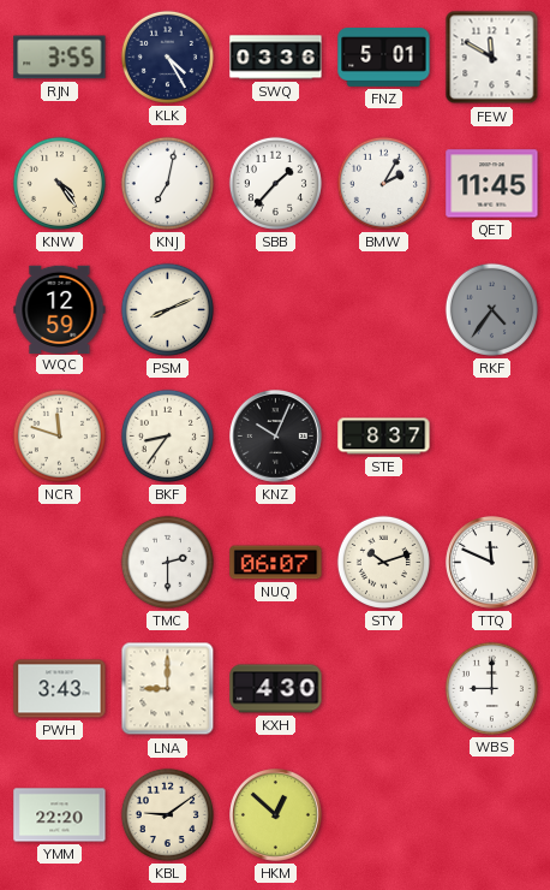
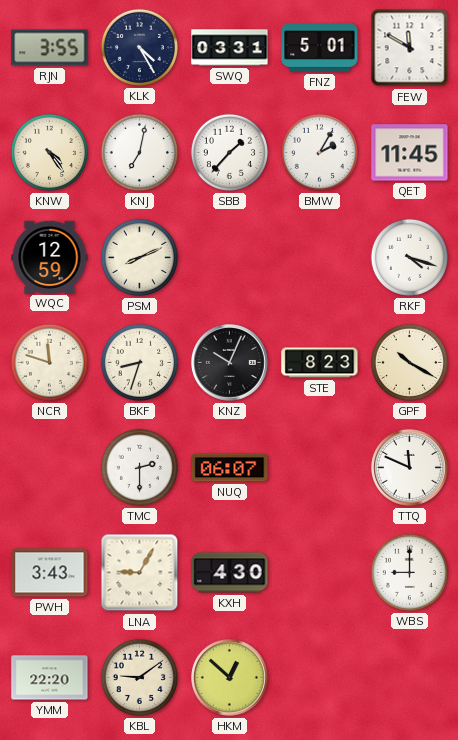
SWQ: 03:36 -> 03:31 (230, 48)
RKF: 4:36 -> 4:18 (409, 257)
RKF dial: grey -> white (409, 257)
BKF: 8:36 -> 8:33 (139, 362)
STE: 8:37 -> 8:23 (320, 363)
GPF: none -> 10:20 (409, 362)
STY: 10:12 -> none (383, 562)
LNA: 9:00 -> 9:05 (140, 573)
